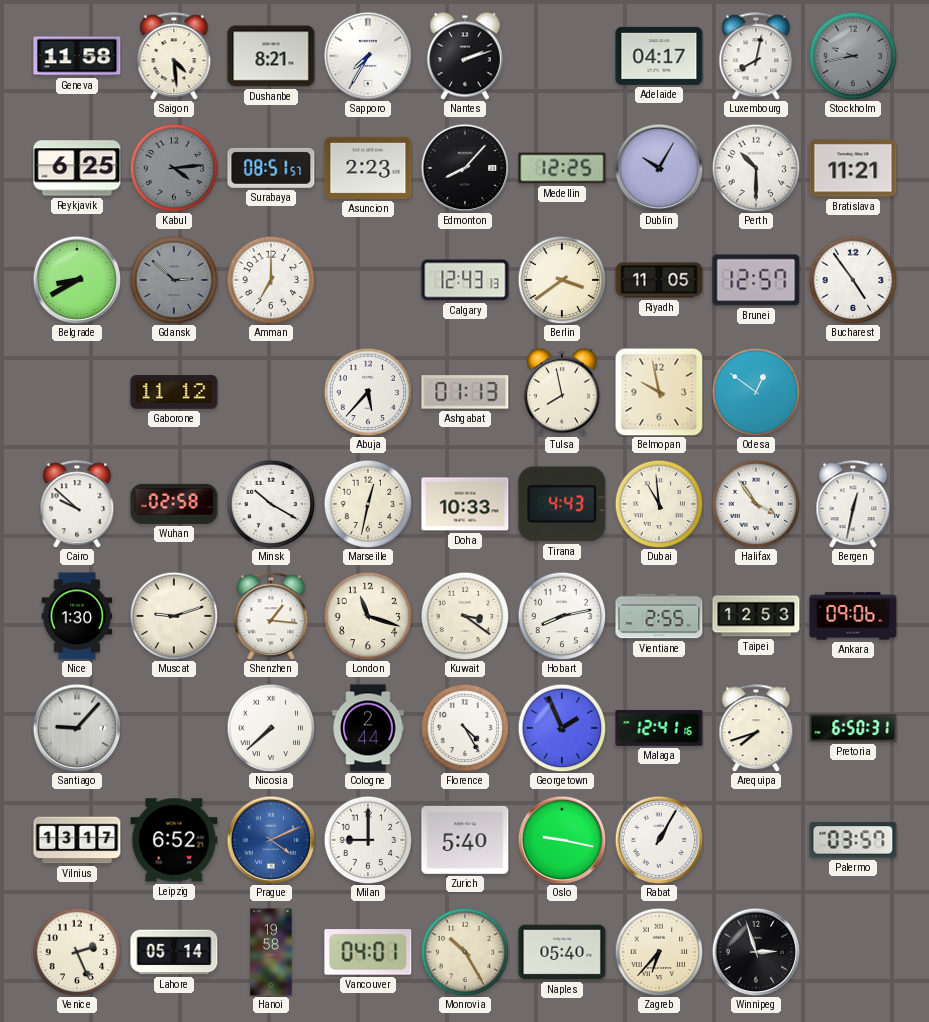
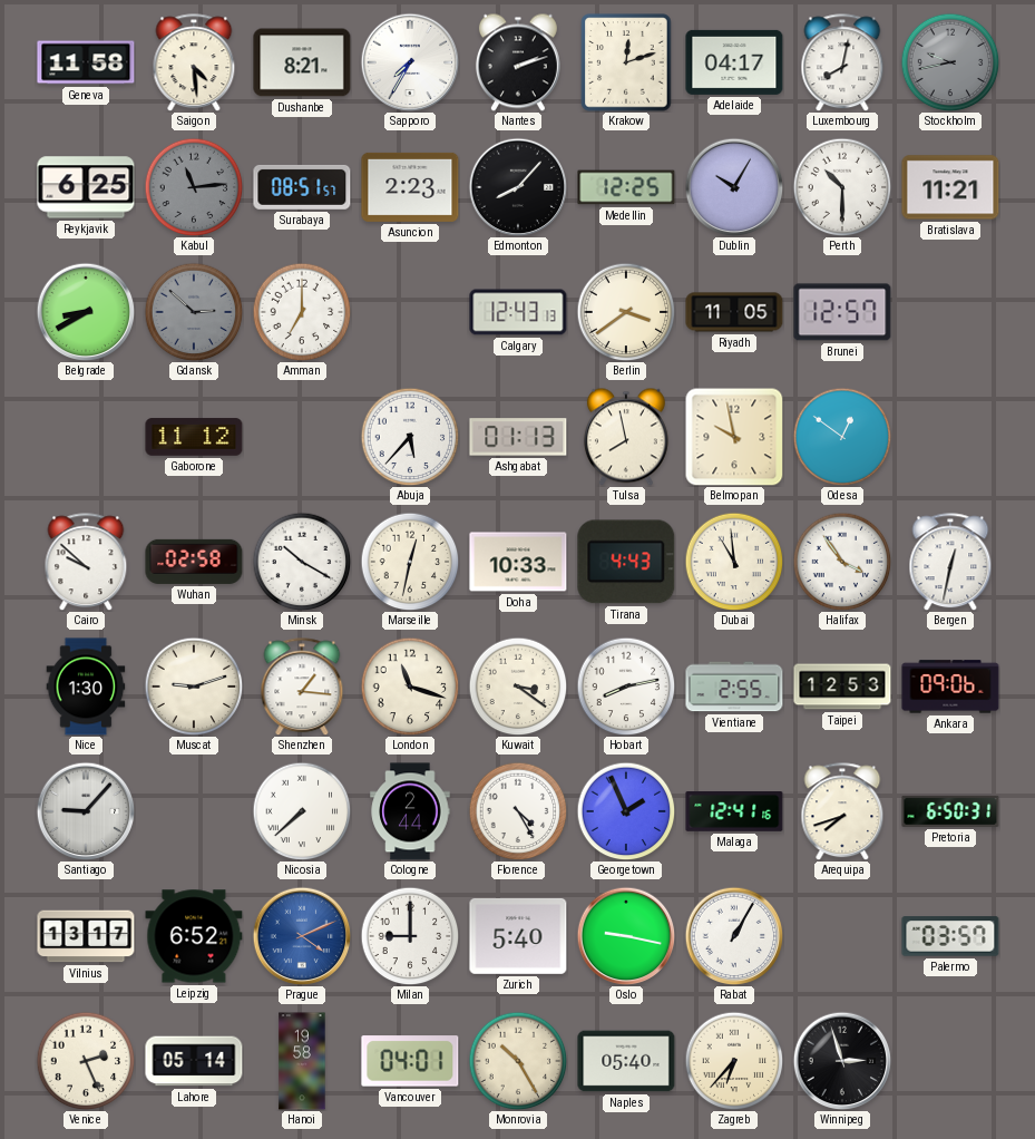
Krakow: none -> 12:12 (626, 62)
Kabul: 4:14 -> 11:14 (194, 187)
Bucharest: 4:54 -> none (853, 280)
